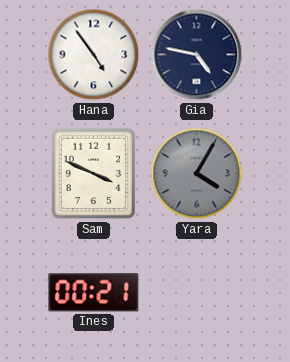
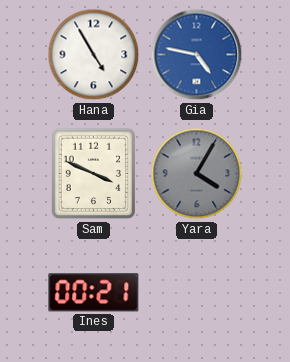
Hana: 4:54 -> 4:55 (94, 55)
Gia dial: navy -> blue (197, 55)
